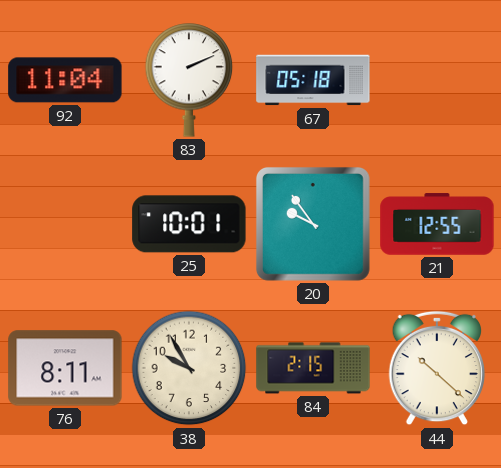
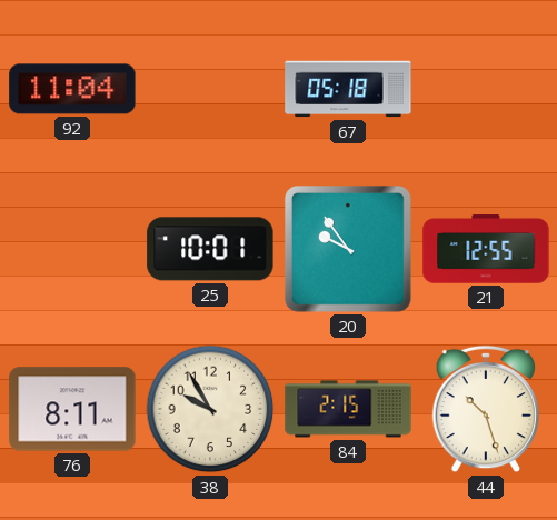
83: 2:11 -> none (189, 80)
44: 10:22 -> 10:27 (486, 409)
